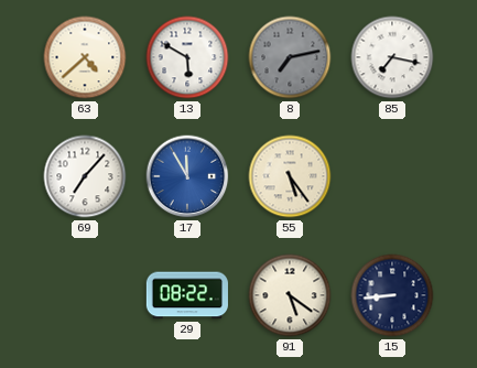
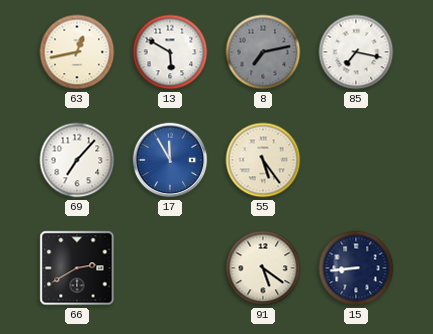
63: 4:38 -> 12:43 (77, 52)
66: none -> 2:40 (77, 268)
29: 08:22 -> none (187, 295)
